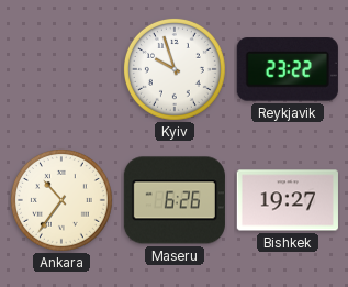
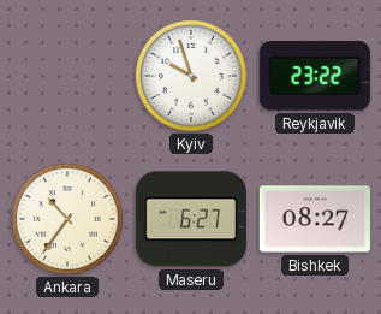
Maseru: 6:26 -> 6:27 (191, 219)
Bishkek: 19:27 -> 08:27 (315, 219)
